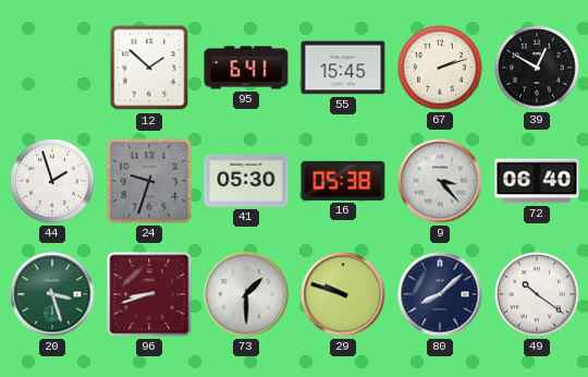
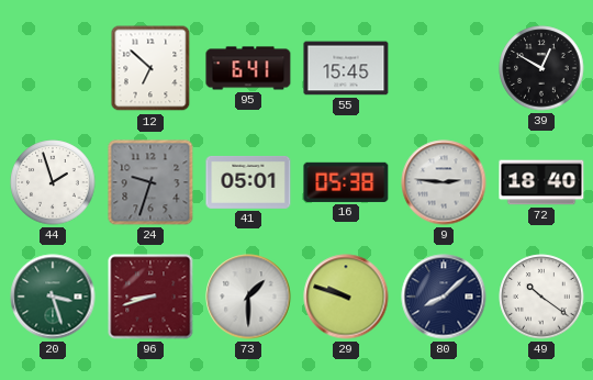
12: 1:52 -> 6:52 (150, 68)
67: 2:12 -> none (440, 68)
41: 05:30 -> 05:01 (248, 182)
9: 3:23 -> 2:46 (444, 182)
72: 06:40 -> 18:40 (541, 182)
